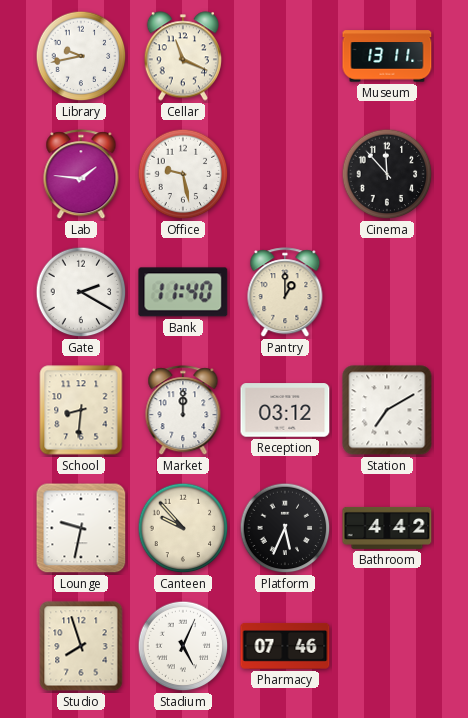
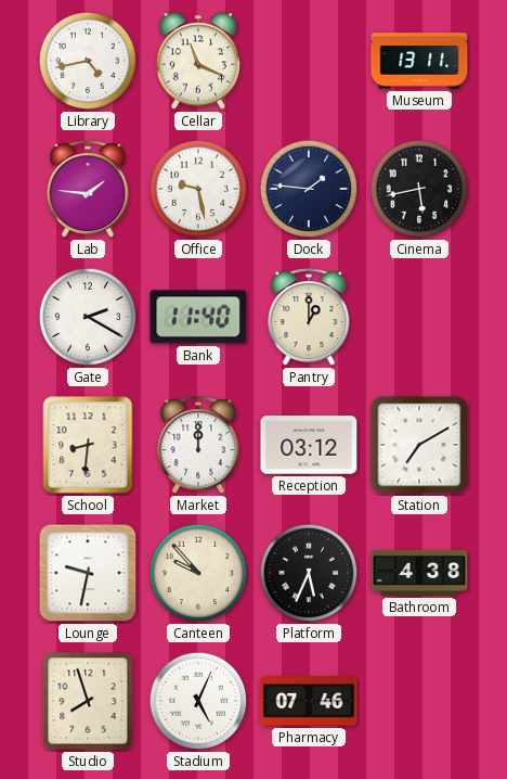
Library: 9:43 -> 4:43 (88, 61)
Dock: none -> 1:46 (309, 189)
Cinema: 11:53 -> 5:43 (419, 189)
Bathroom: 4:42 -> 4:38 (419, 573)
